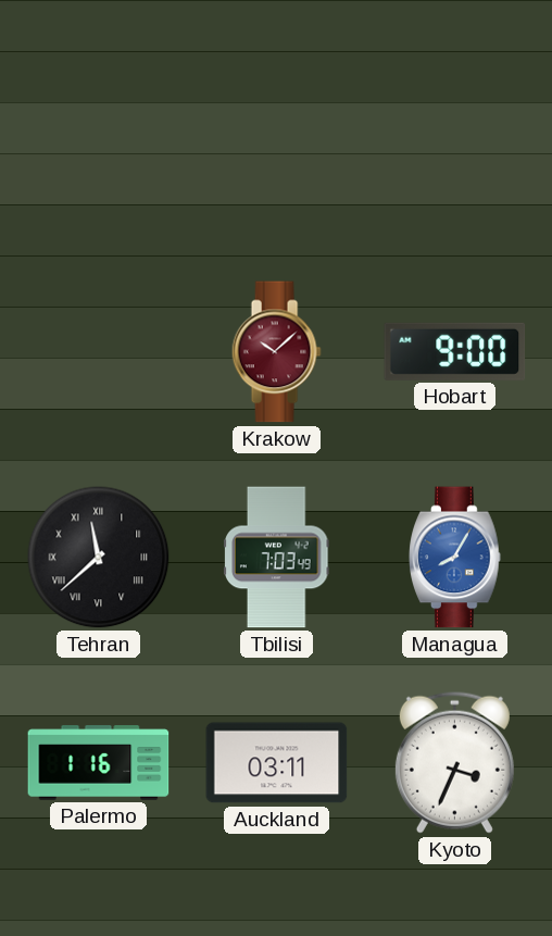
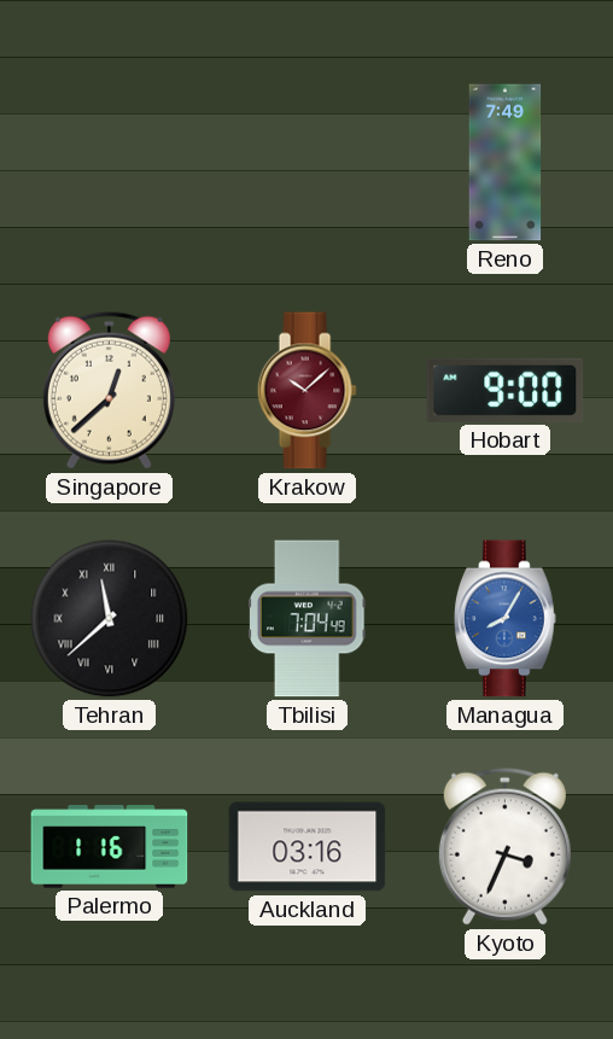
Reno: none -> 7:49 (506, 163)
Singapore: none -> 12:38 (109, 390)
Tbilisi: 7:03 -> 7:04 (308, 619)
Auckland: 03:11 -> 03:16 (308, 847)
